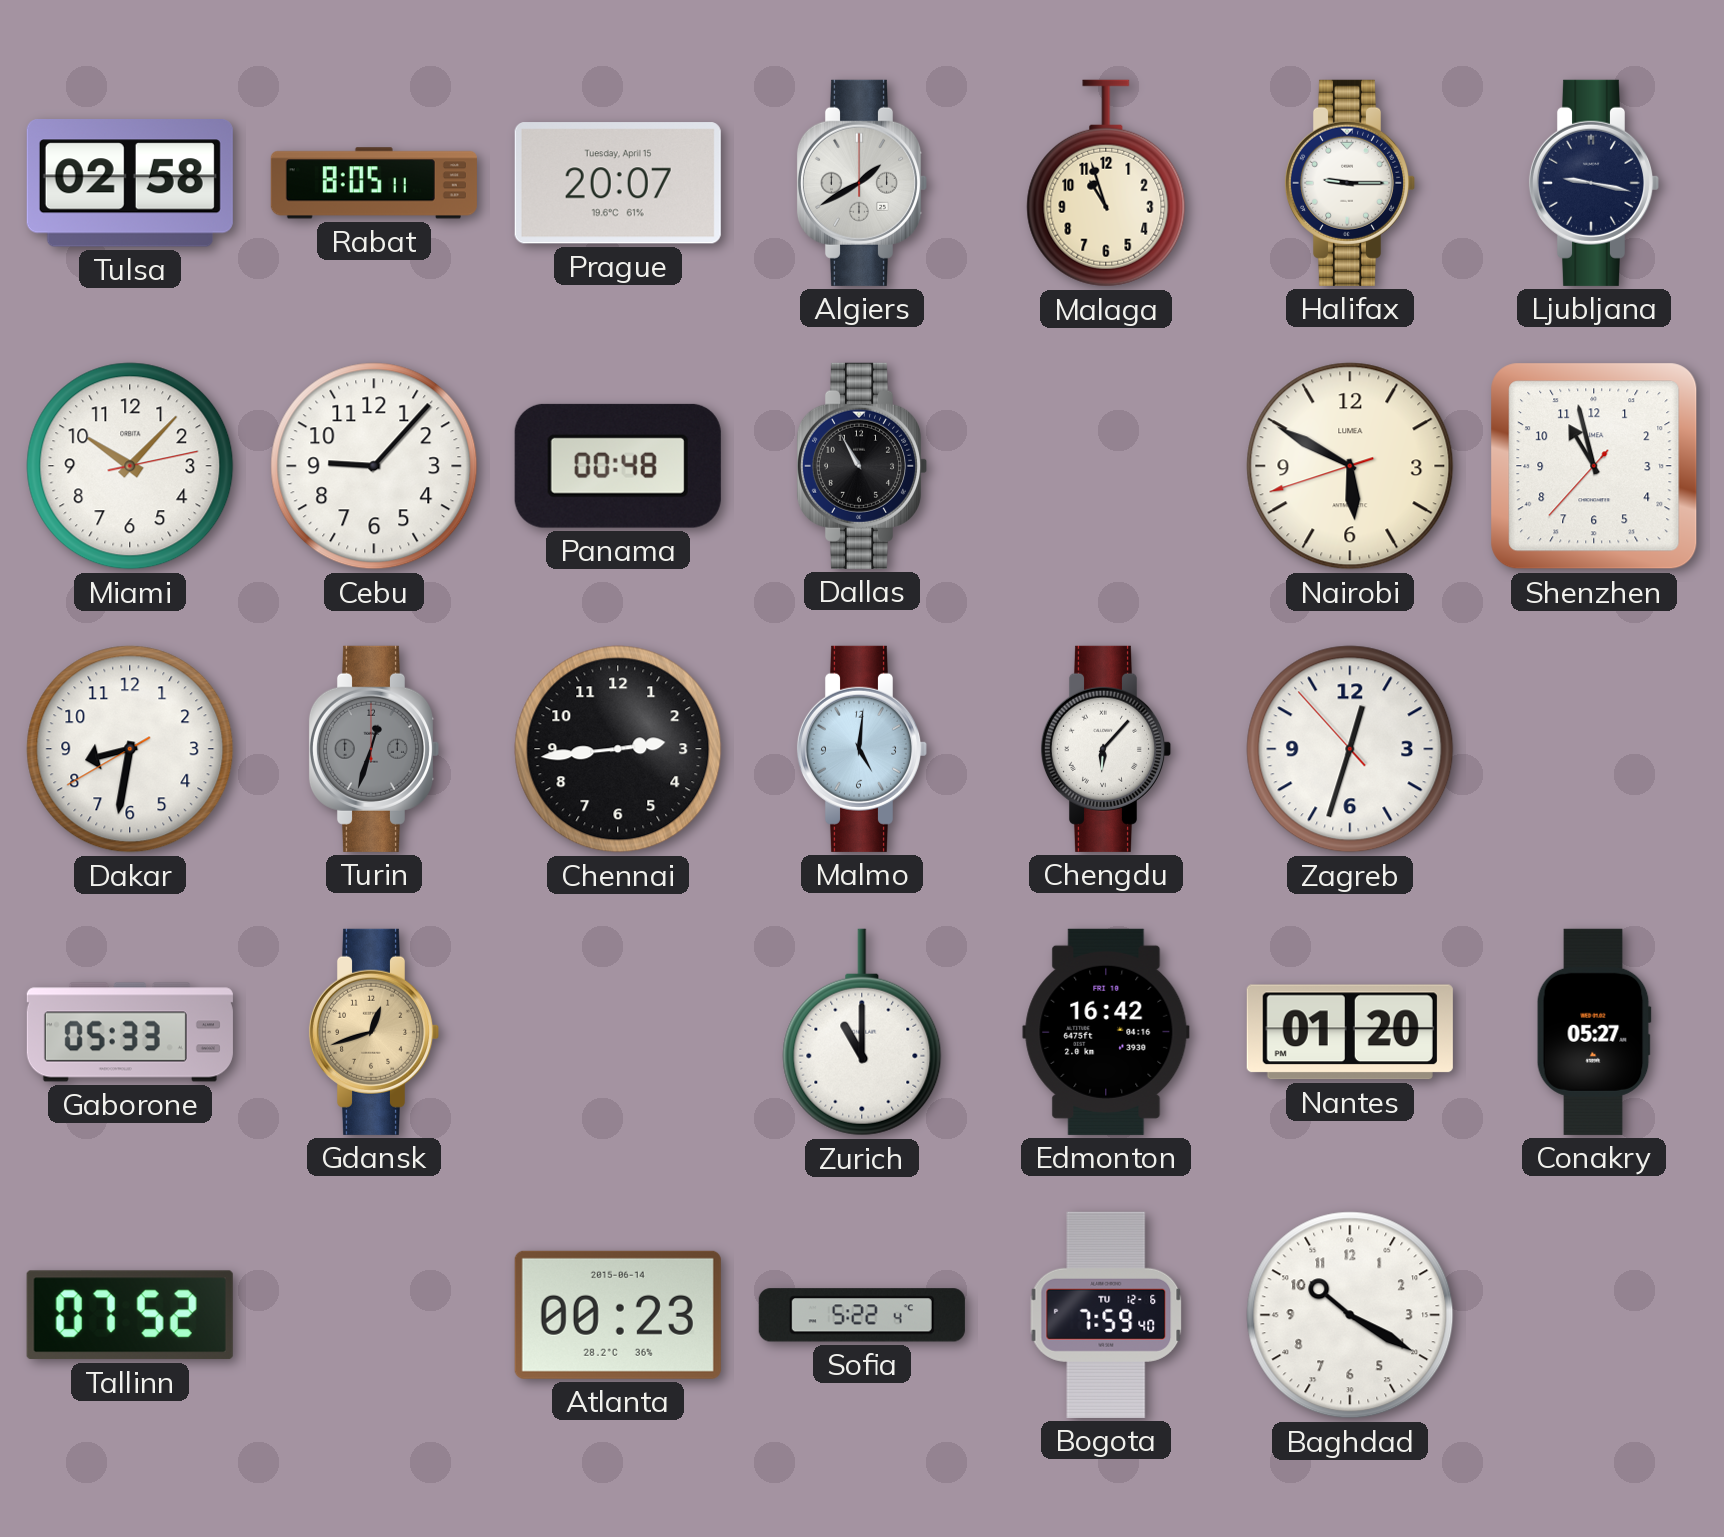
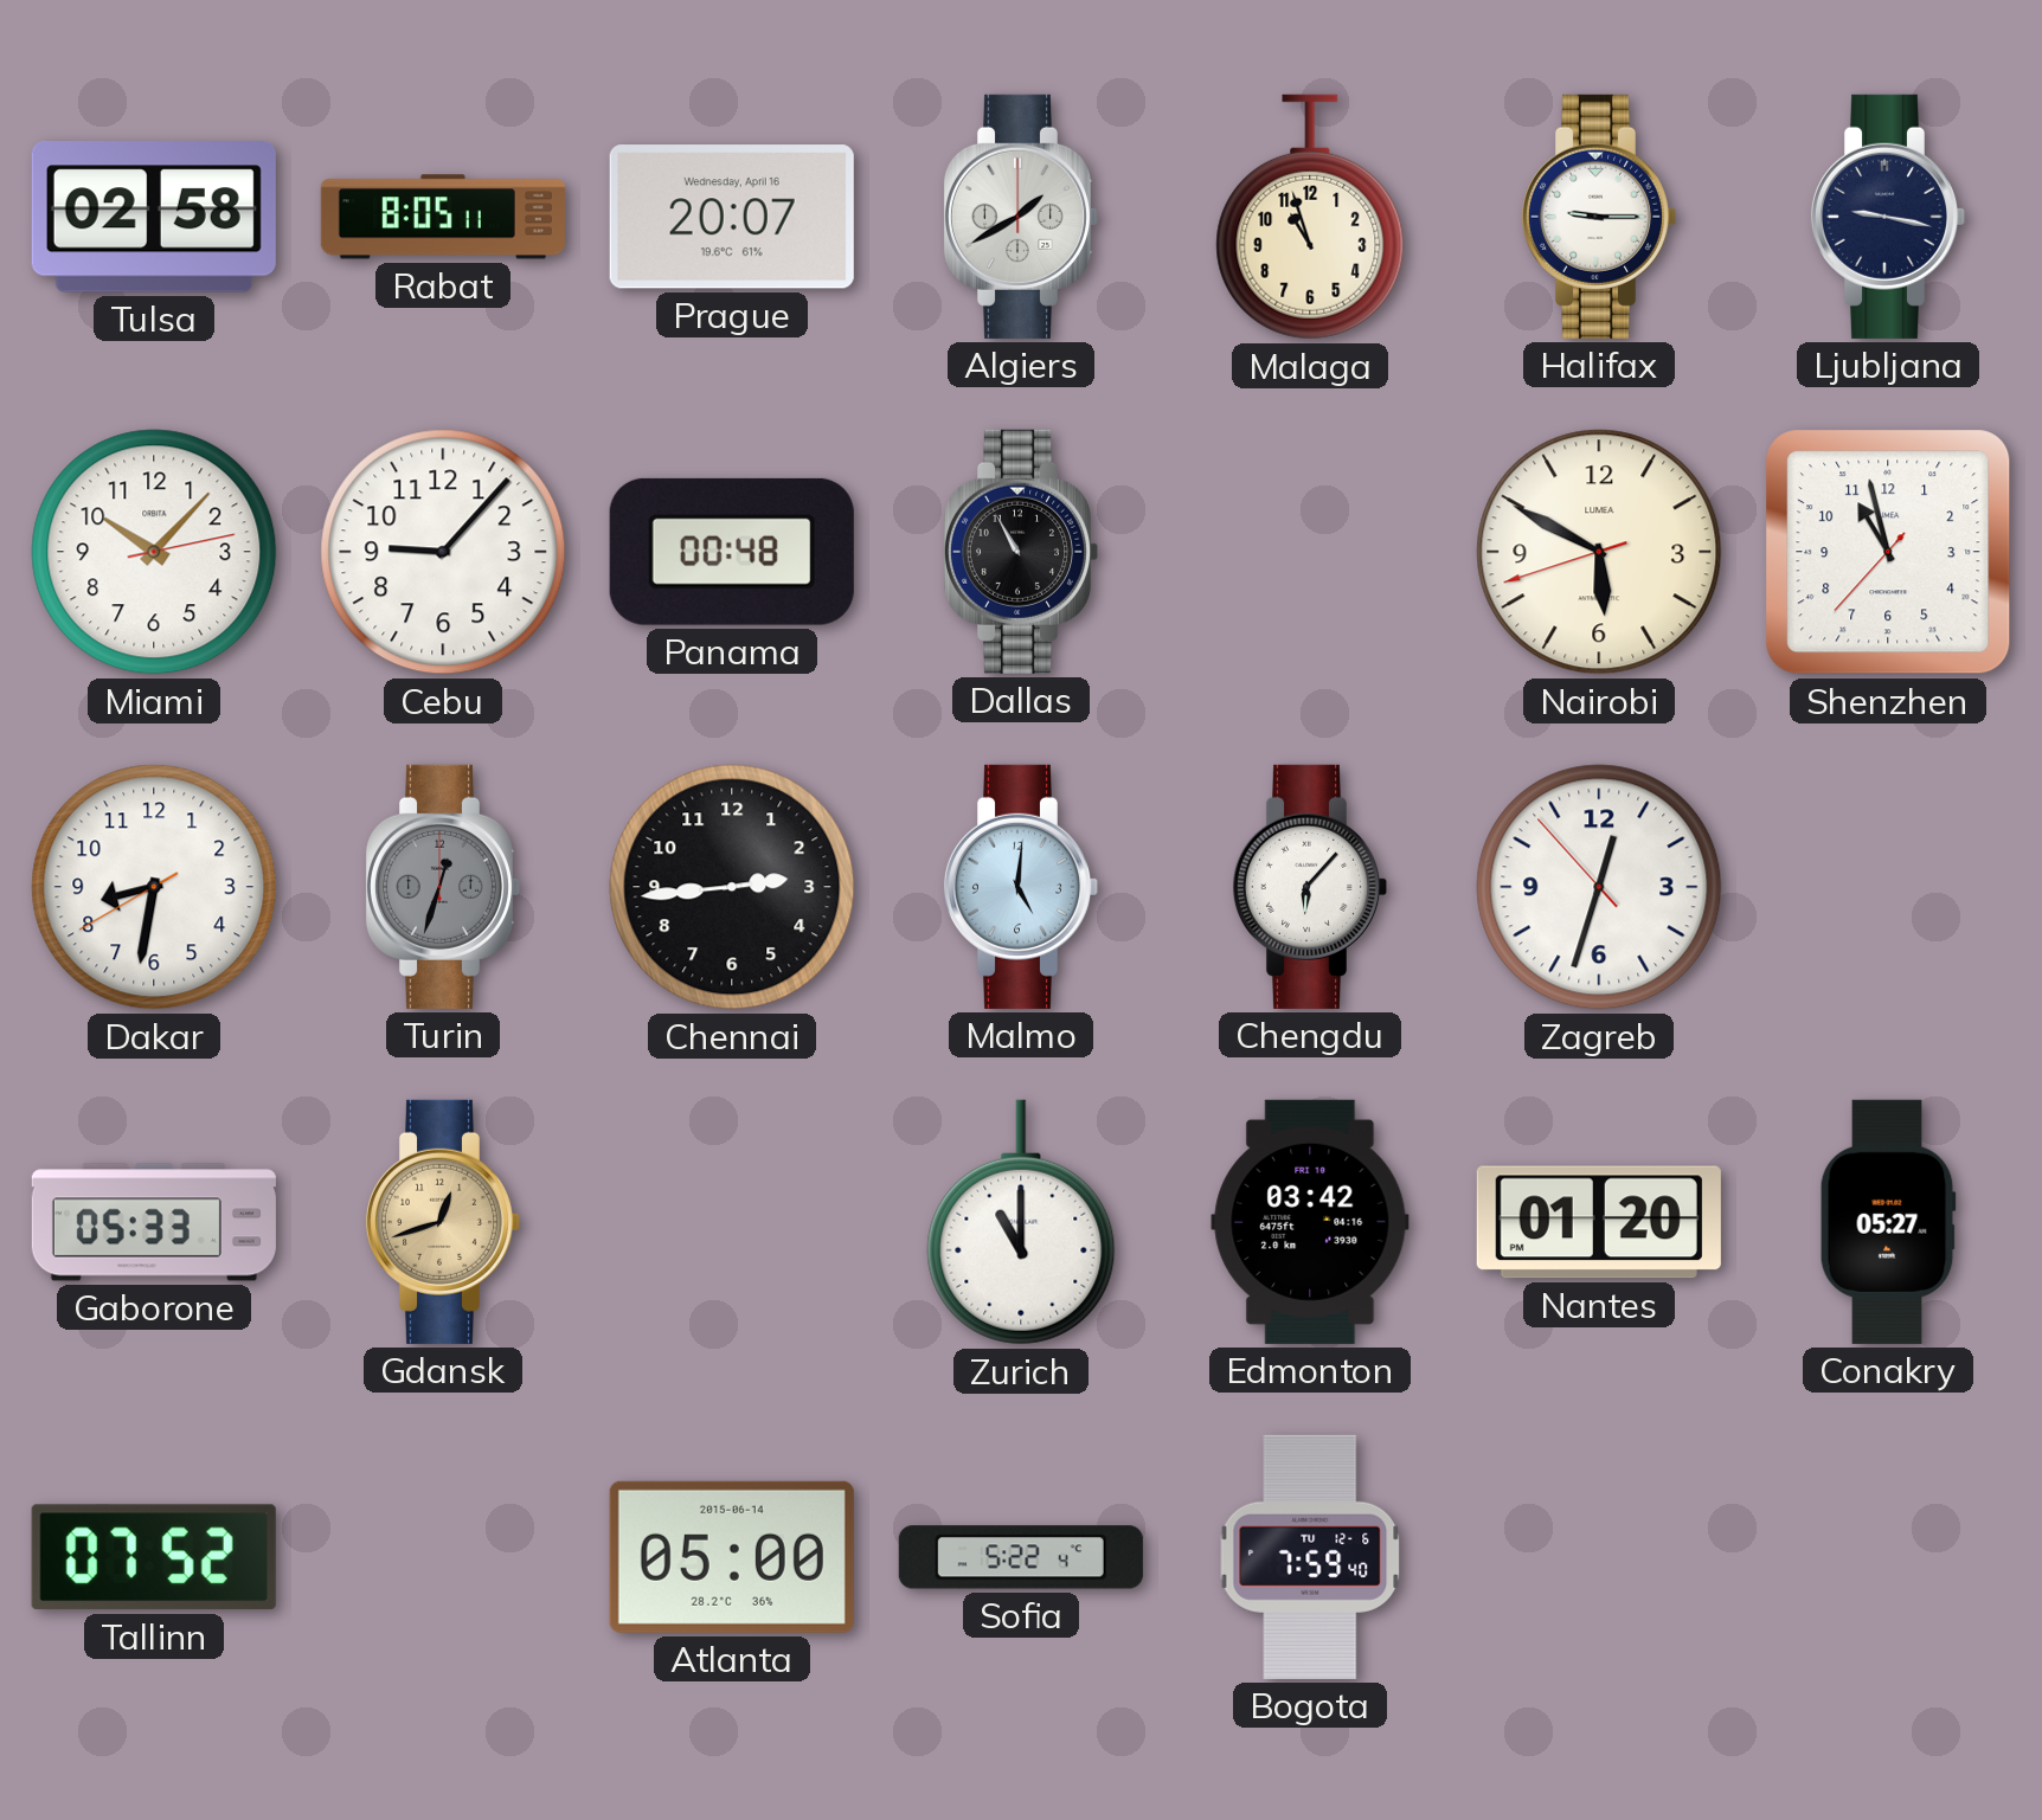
Prague date: Tuesday, April 15 -> Wednesday, April 16 (732, 217)
Edmonton: 16:42 -> 03:42 (1310, 1222)
Atlanta: 00:23 -> 05:00 (732, 1557)
Baghdad: 10:20 -> none (1350, 1315)
